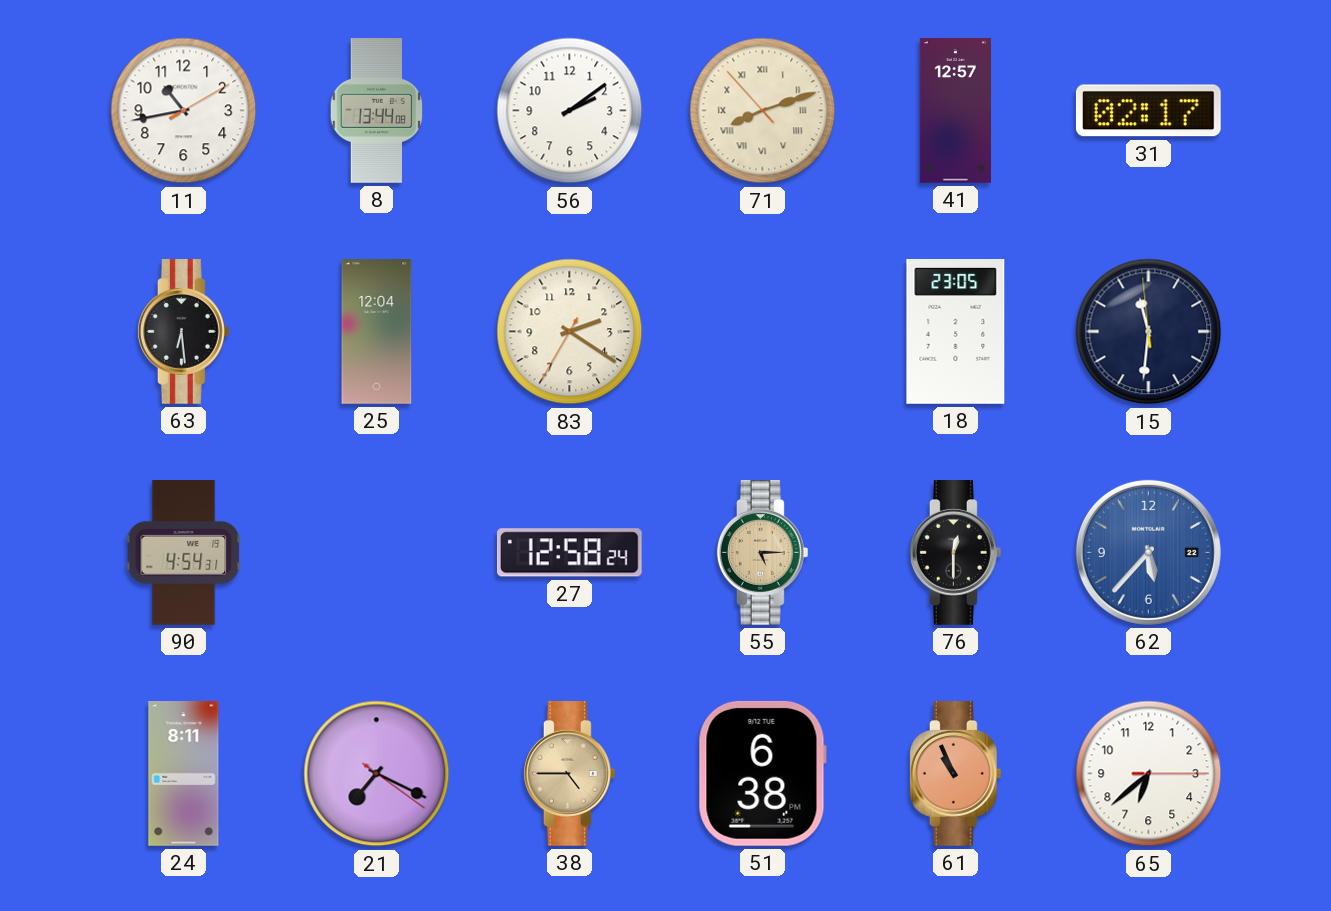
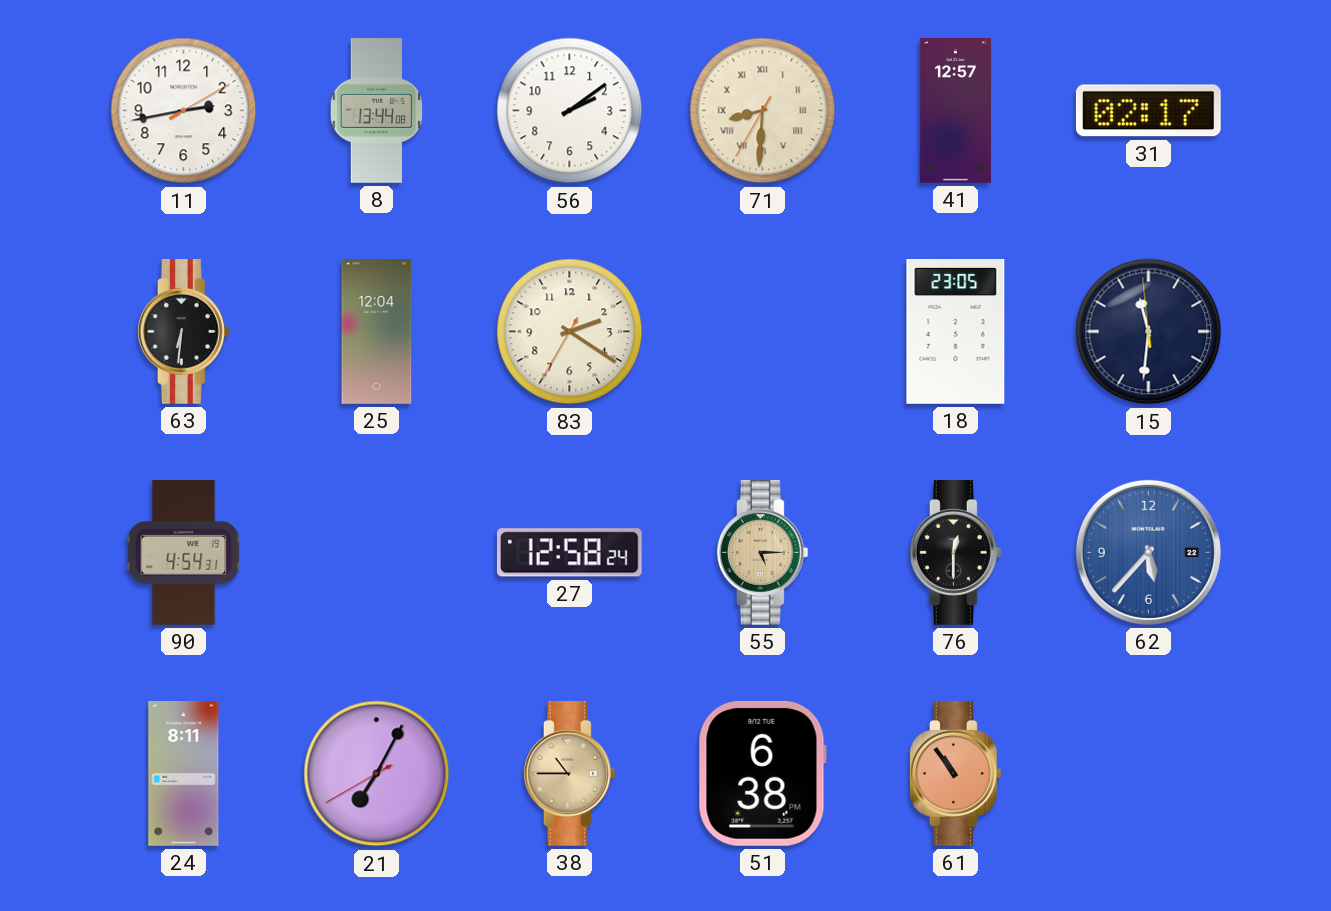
11: 10:43 -> 2:43 (184, 111)
71: 8:11 -> 8:30 (763, 111)
63: 6:29 -> 6:31 (183, 332)
21: 7:19 -> 7:04 (377, 774)
38: 4:45 -> 10:45 (569, 774)
61: 10:56 -> 10:54 (955, 774)
65: 6:38 -> none (1149, 774)
